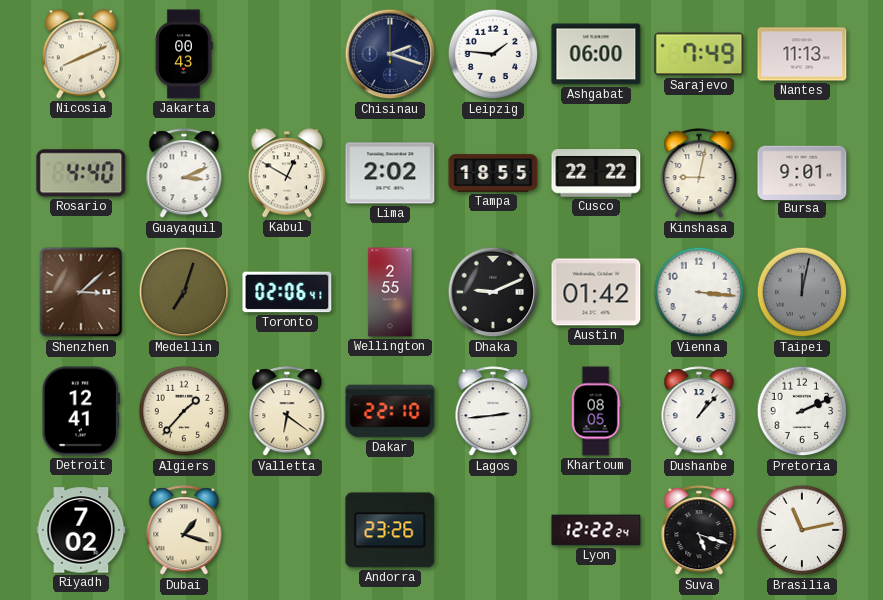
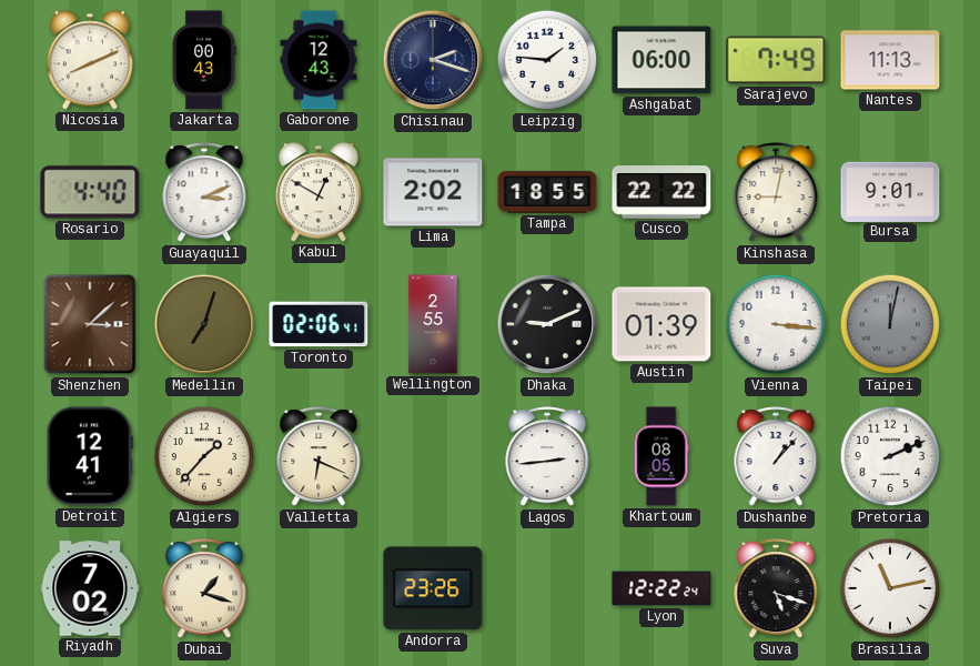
Gaborone: none -> 12:43 (319, 60)
Austin: 01:42 -> 01:39 (661, 324)
Valletta: 6:21 -> 6:19 (319, 457)
Dakar: 22:10 -> none (390, 411)
